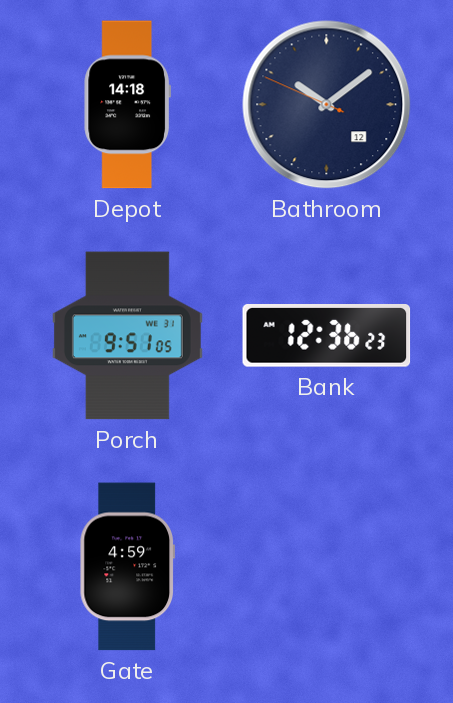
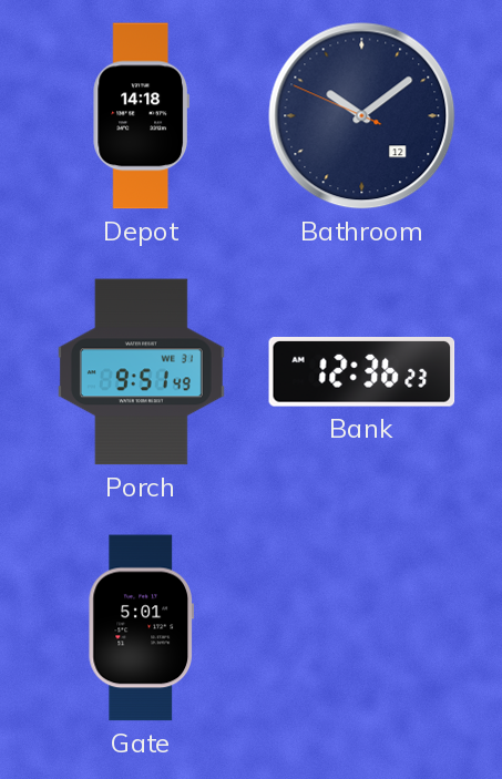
Porch: 9:51:05 -> 9:51:49 (141, 372)
Gate: 4:59 -> 5:01 (141, 628)
